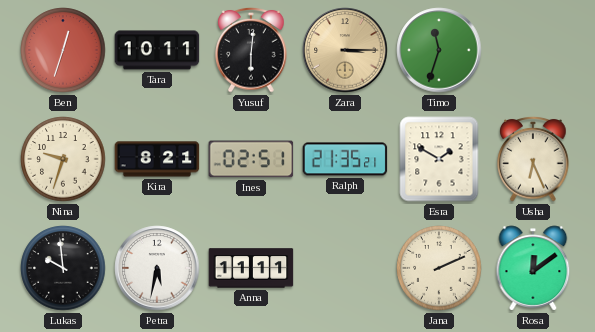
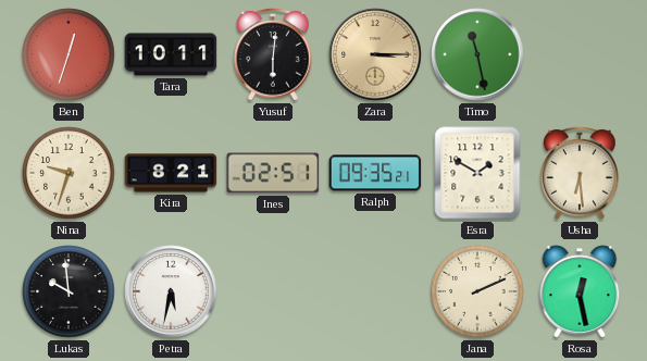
Timo: 11:33 -> 11:28 (477, 54)
Ralph: 21:35 -> 09:35 (375, 173)
Usha: 6:26 -> 6:29 (580, 173)
Anna: 11:11 -> none (251, 268)
Rosa: 12:09 -> 12:28 (580, 291)
